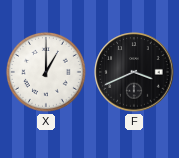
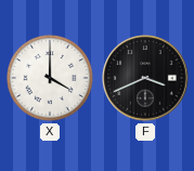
X: 1:00 -> 4:00 (50, 78)
